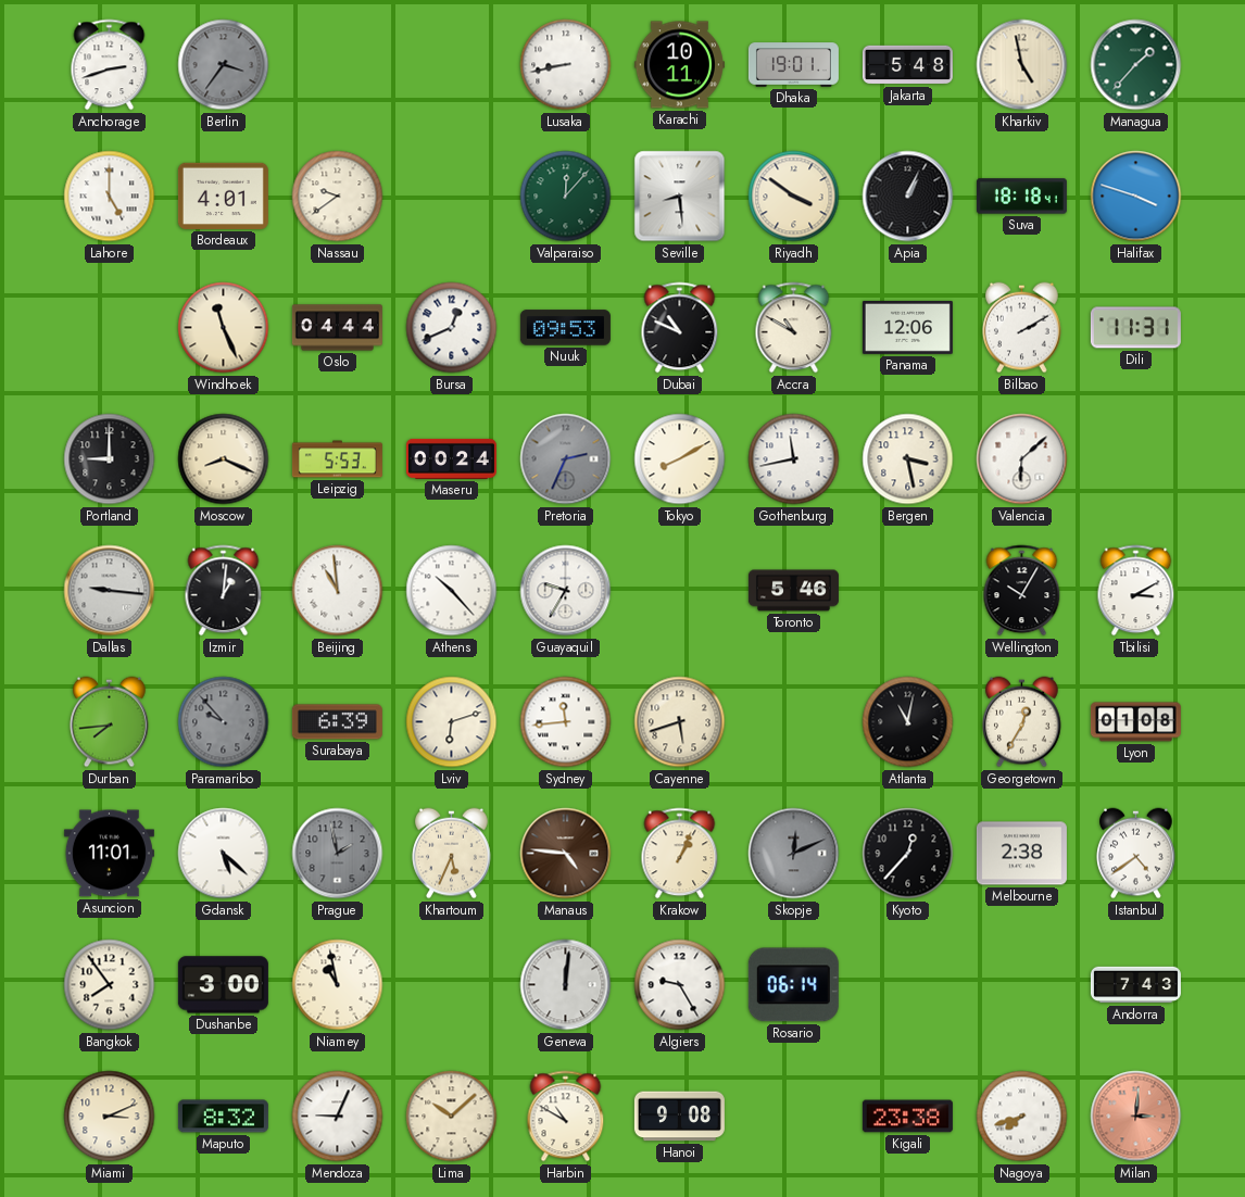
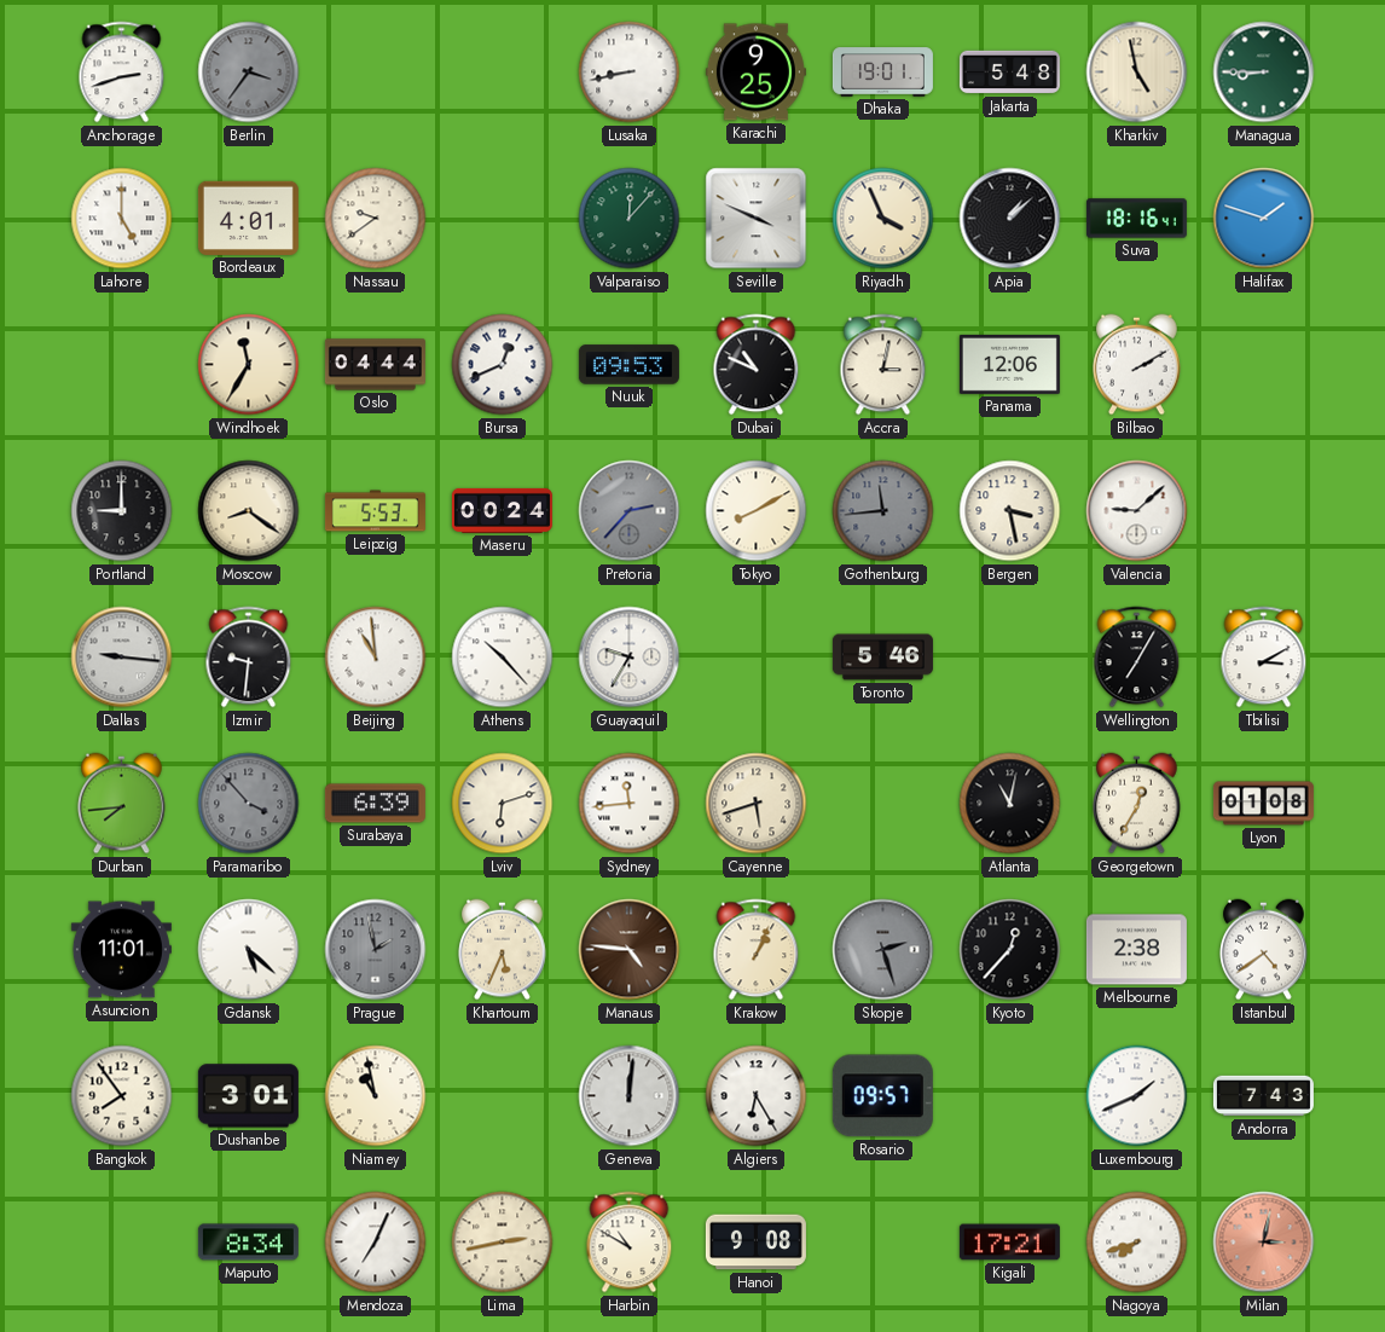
Karachi: 10:11 -> 9:25 (755, 73)
Managua: 1:37 -> 8:45 (1264, 73)
Seville: 8:29 -> 3:49 (757, 219)
Riyadh: 3:51 -> 3:56 (883, 219)
Apia: 1:04 -> 1:08 (1010, 219)
Suva: 18:18 -> 18:16 (1136, 219)
Halifax: 3:48 -> 1:48 (1264, 219)
Windhoek: 11:26 -> 11:35 (249, 365)
Accra: 10:50 -> 3:02 (883, 365)
Dili: 11:31 -> none (1135, 328)
Moscow: 8:19 -> 8:21 (249, 511)
Pretoria: 2:34 -> 2:37 (630, 511)
Gothenburg: 11:43 -> 11:44 (883, 511)
Gothenburg dial: white -> grey (883, 511)
Valencia: 6:08 -> 9:08 (1137, 511)
Izmir: 1:01 -> 9:31 (249, 658)
Wellington: 10:05 -> 7:05 (1137, 658)
Paramaribo: 9:53 -> 3:53 (249, 804)
Skopje: 12:11 -> 2:27 (883, 950)
Dushanbe: 3:00 -> 3:01 (248, 1096)
Algiers: 9:25 -> 6:25 (757, 1096)
Rosario: 06:14 -> 09:57 (882, 1096)
Luxembourg: none -> 1:41 (1137, 1096)
Miami: 3:11 -> none (110, 1117)
Maputo: 8:32 -> 8:34 (248, 1243)
Mendoza: 9:04 -> 7:04 (376, 1243)
Lima: 10:08 -> 2:43 (503, 1243)
Kigali: 23:38 -> 17:21 (1009, 1243)
Milan: 3:01 -> 3:02 (1264, 1243)
